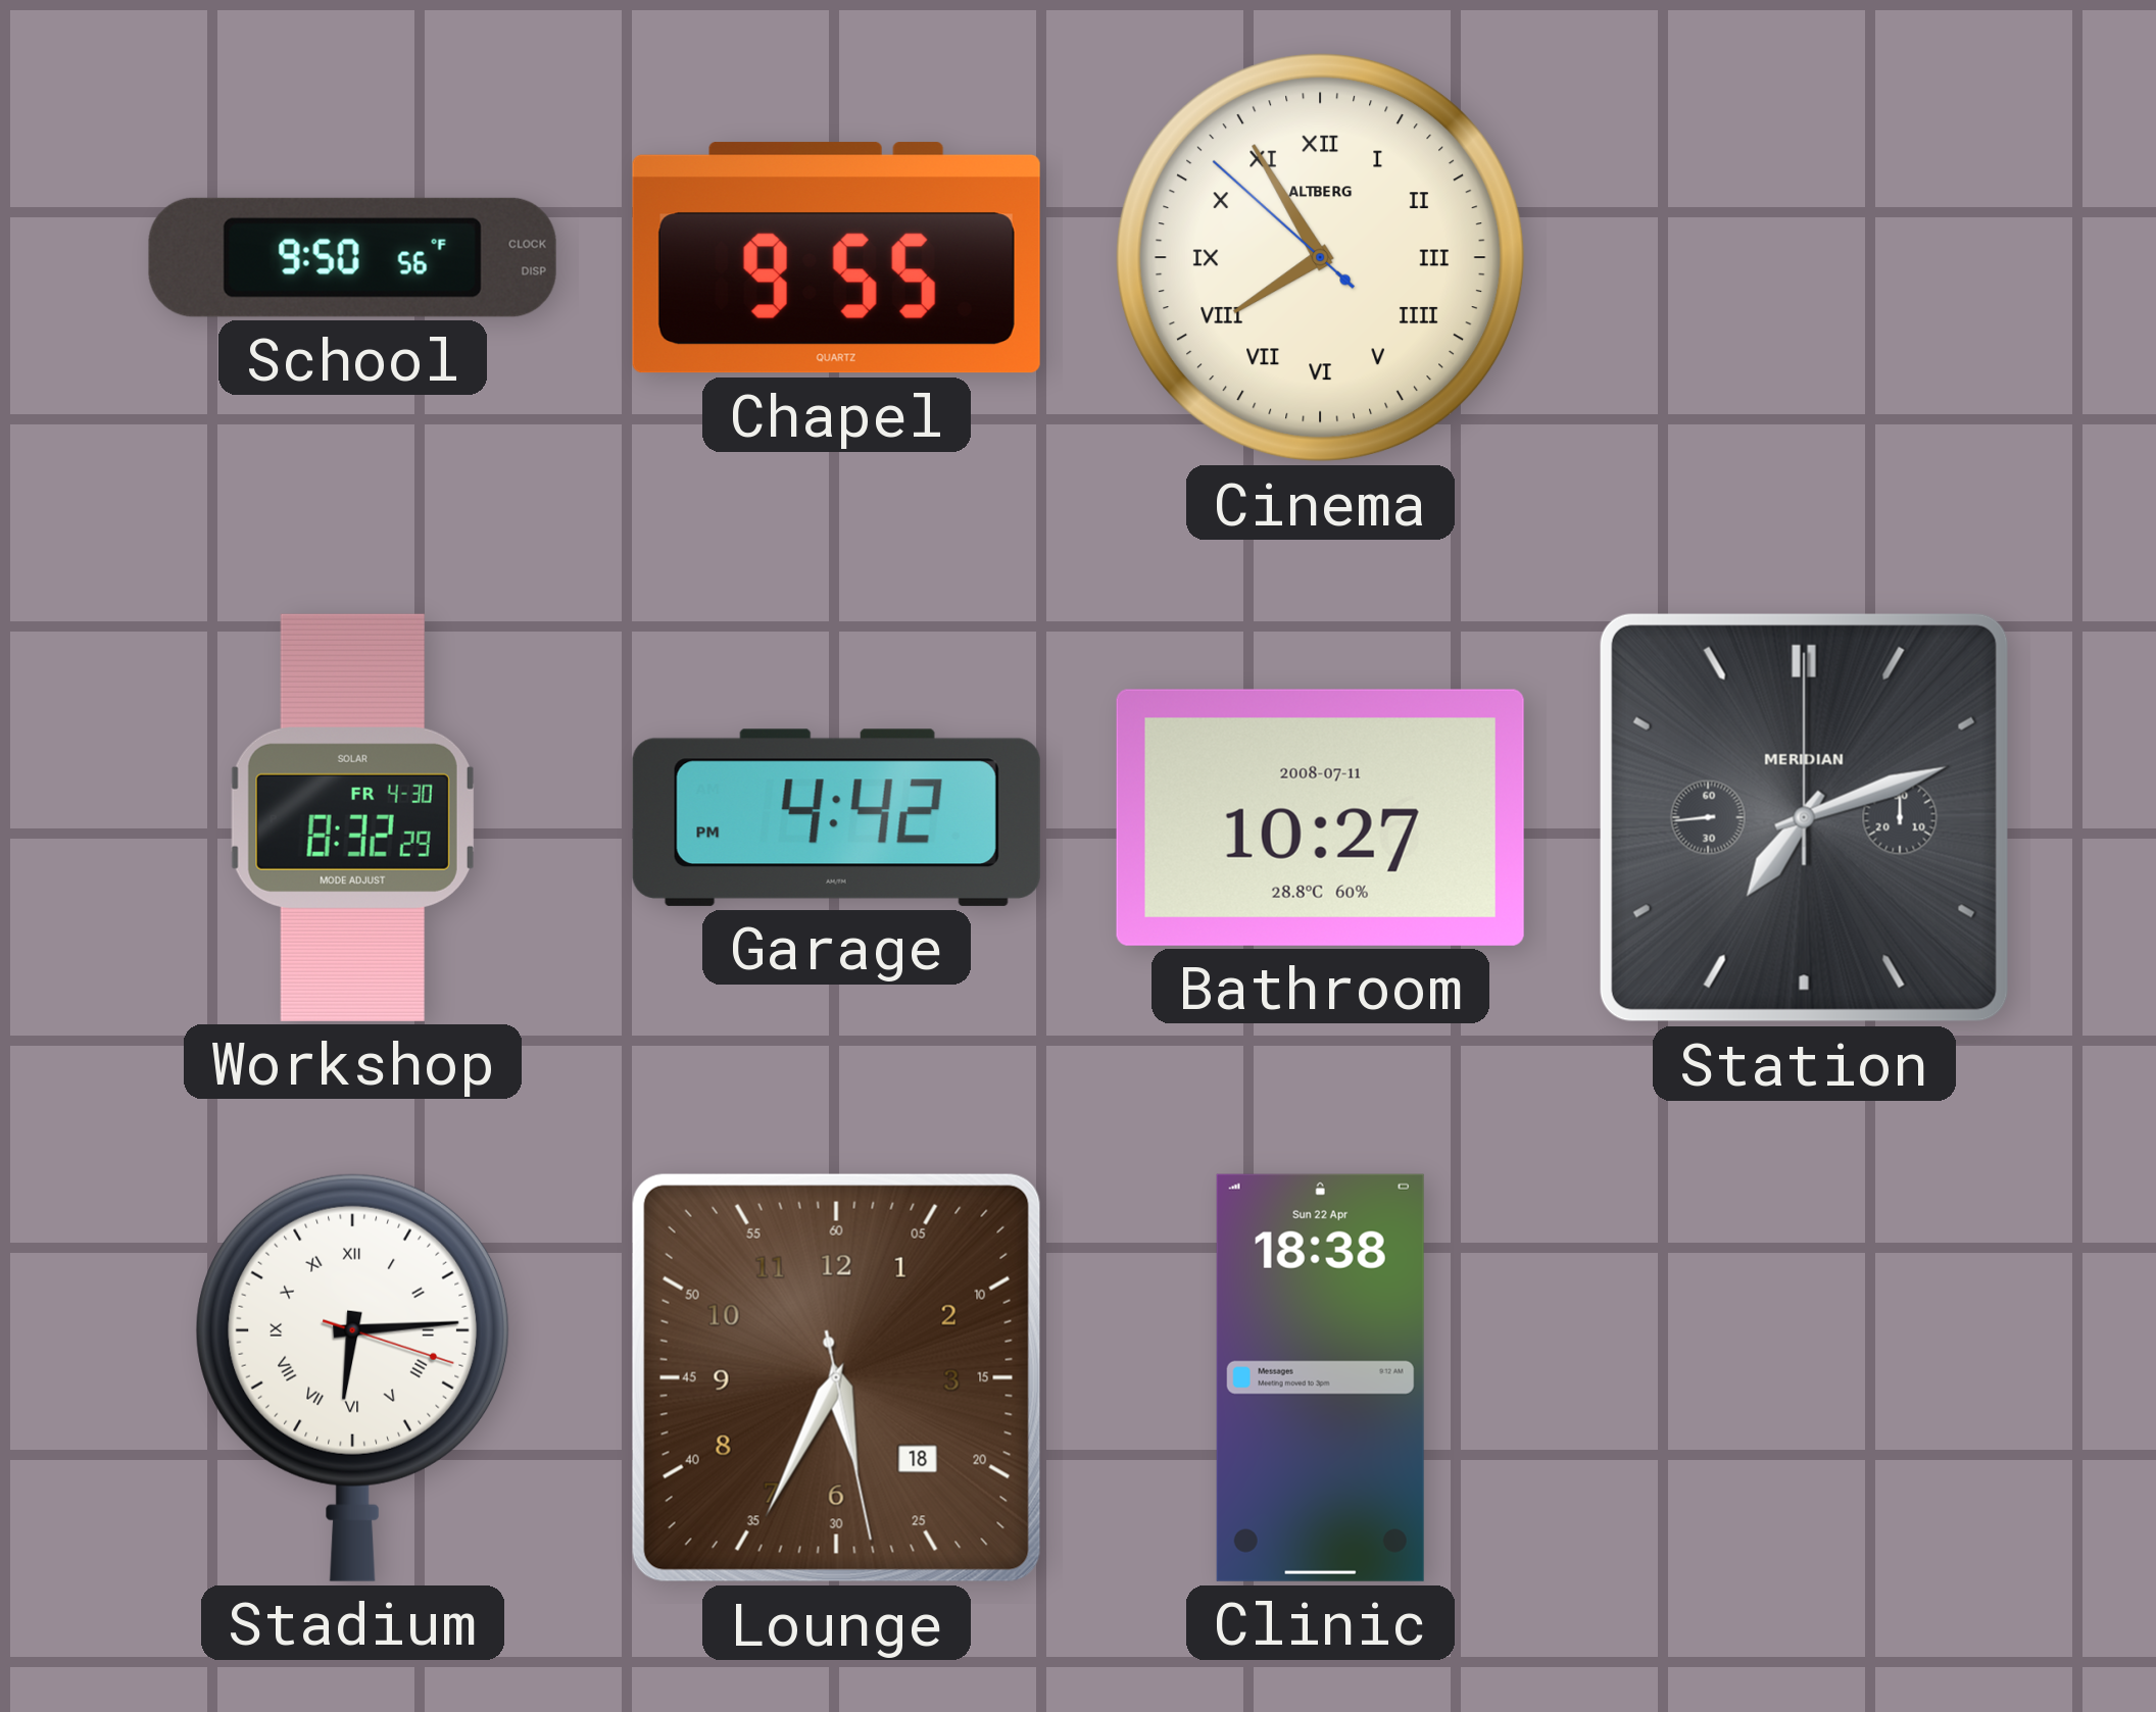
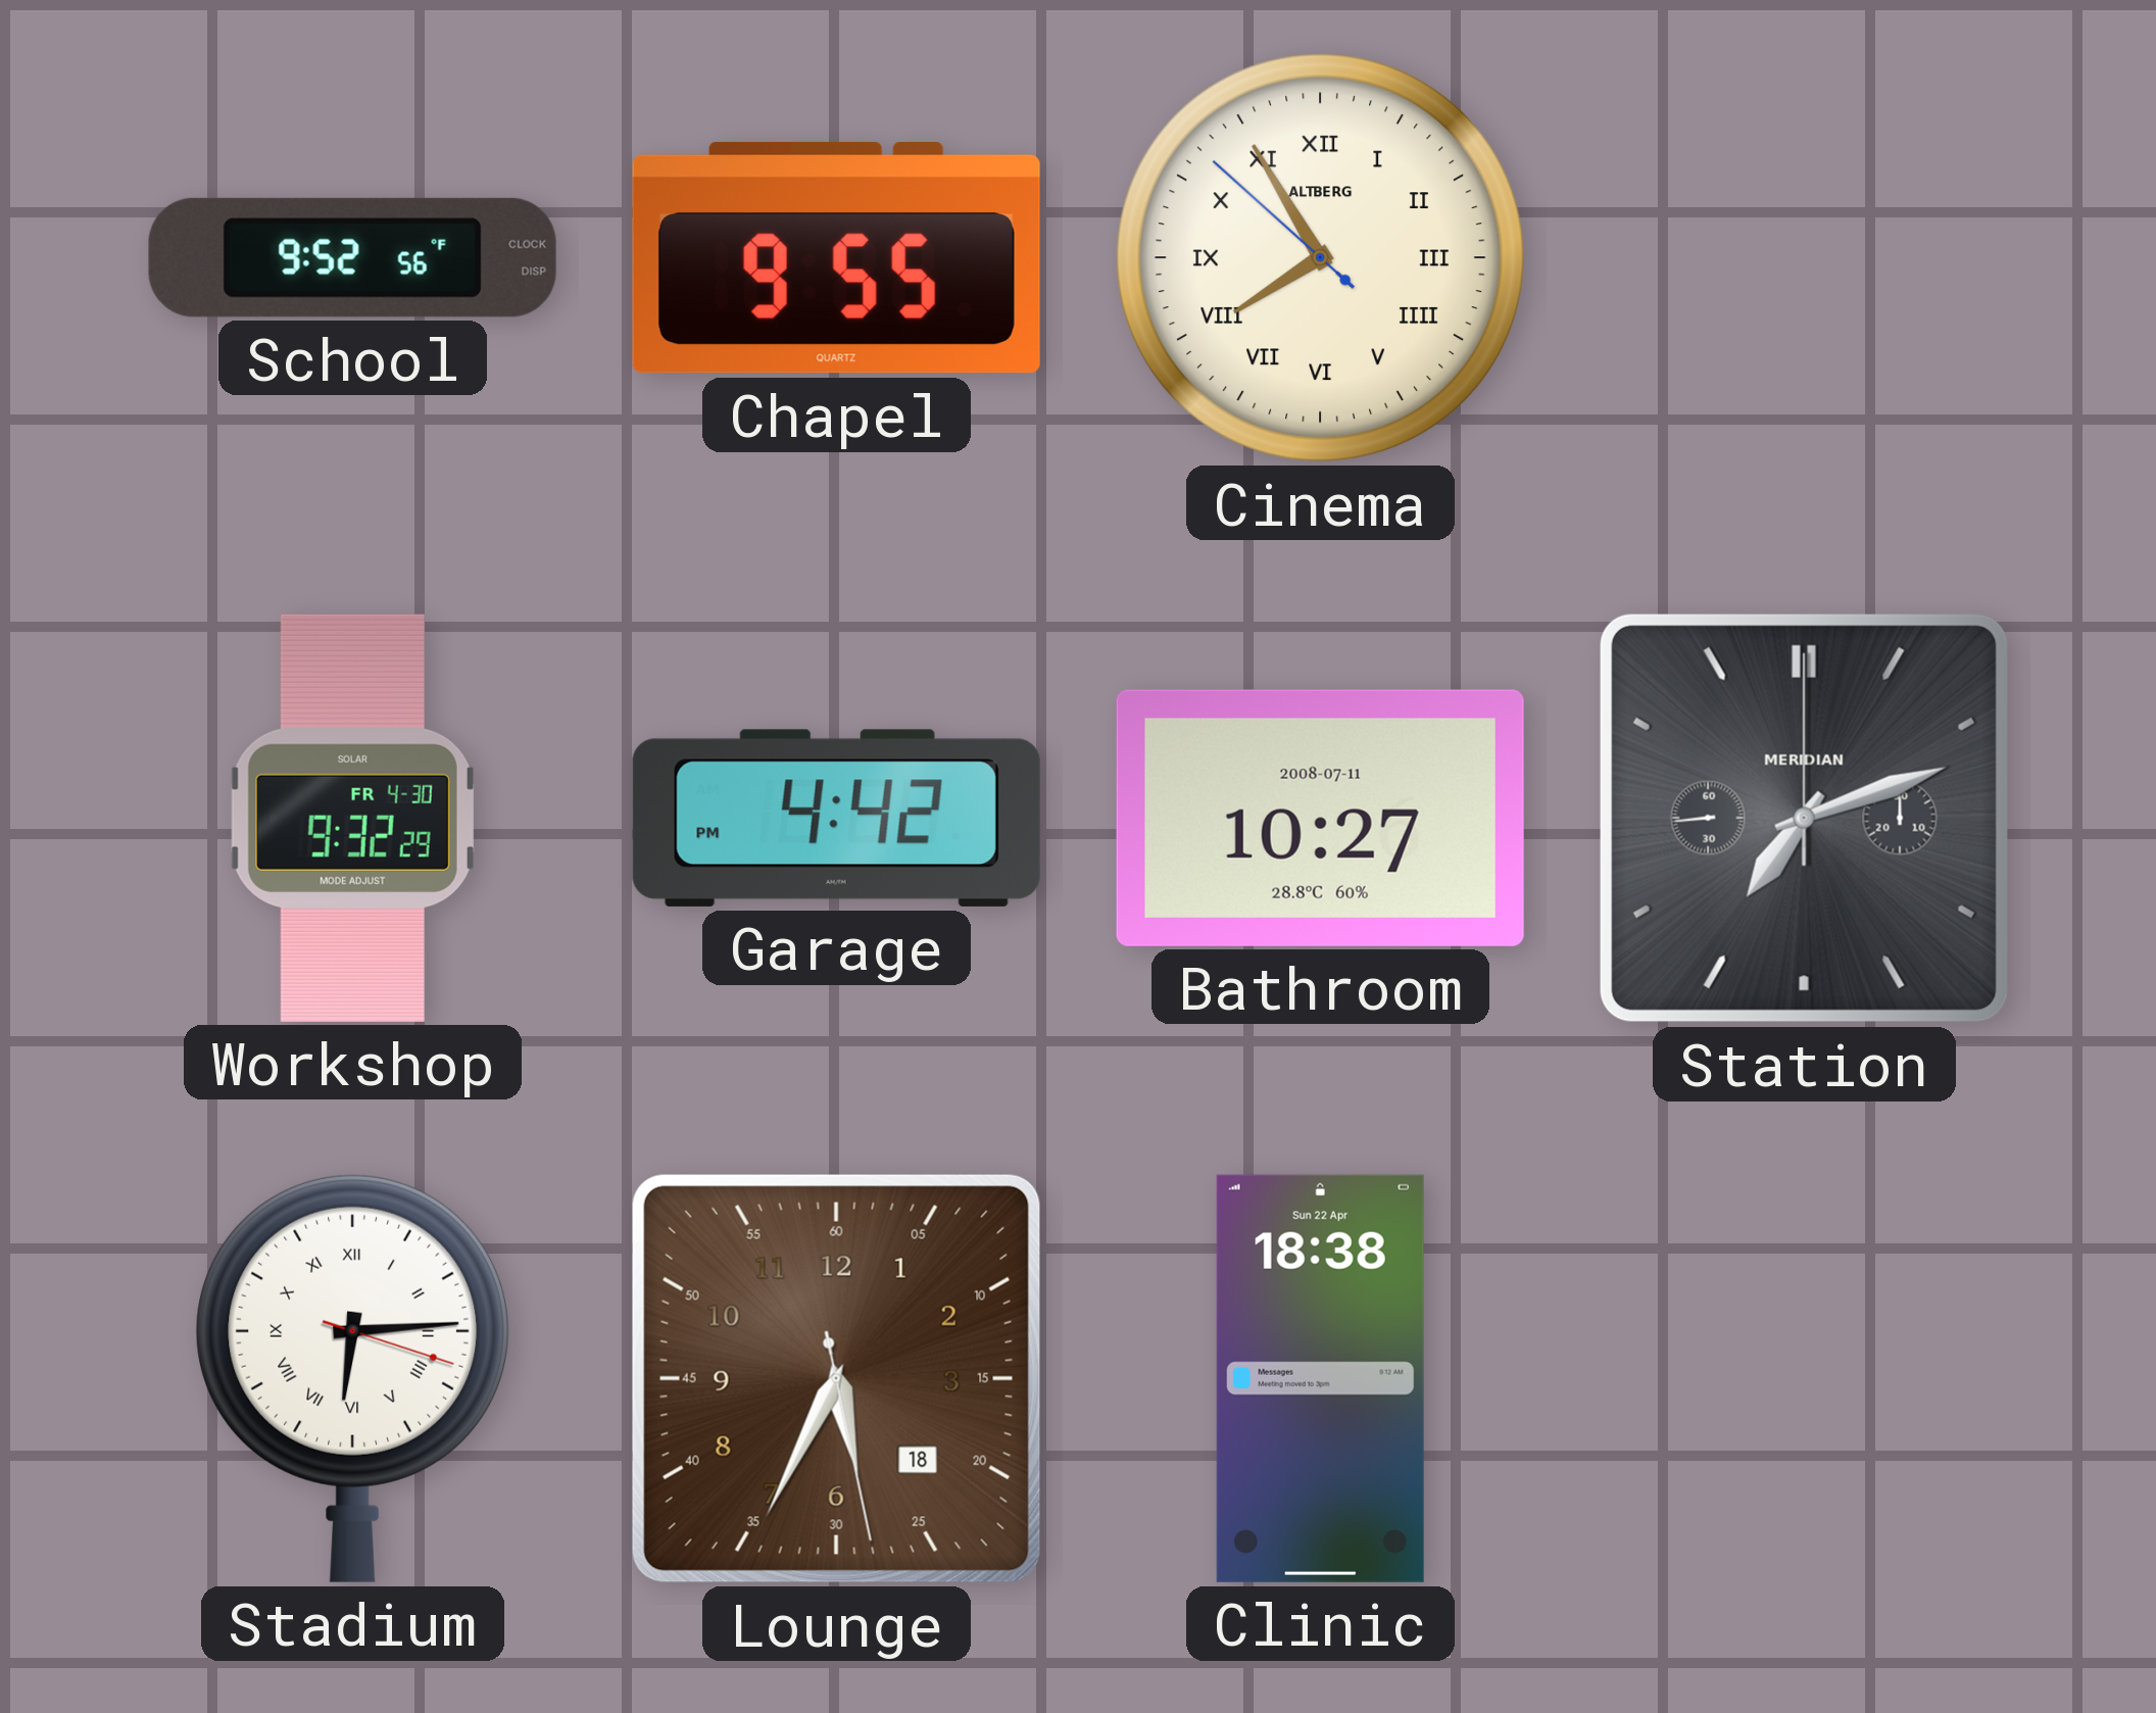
School: 9:50 -> 9:52 (352, 257)
Workshop: 8:32 -> 9:32 (352, 818)
